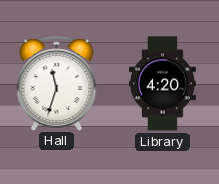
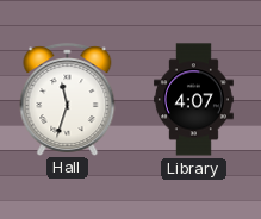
Library: 4:20 -> 4:07 (193, 100)
